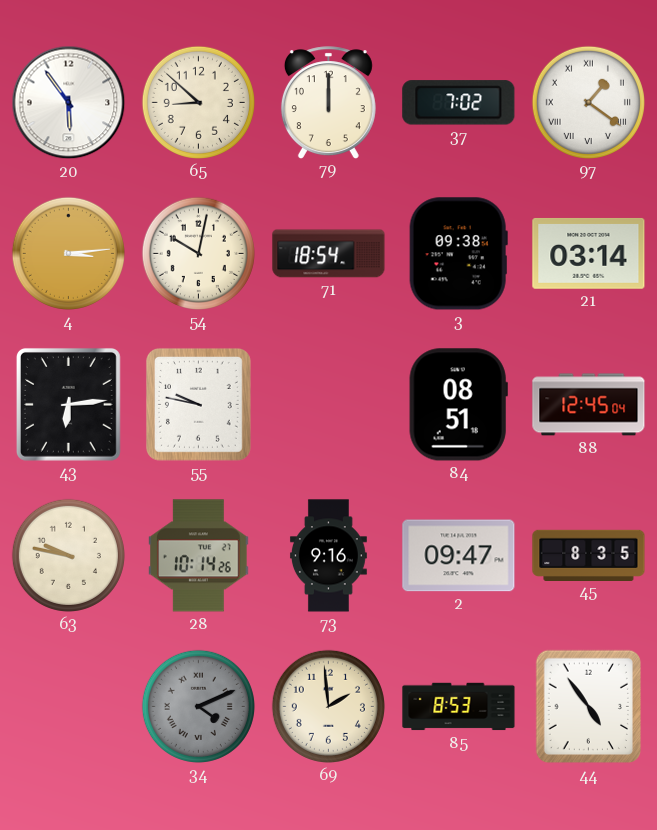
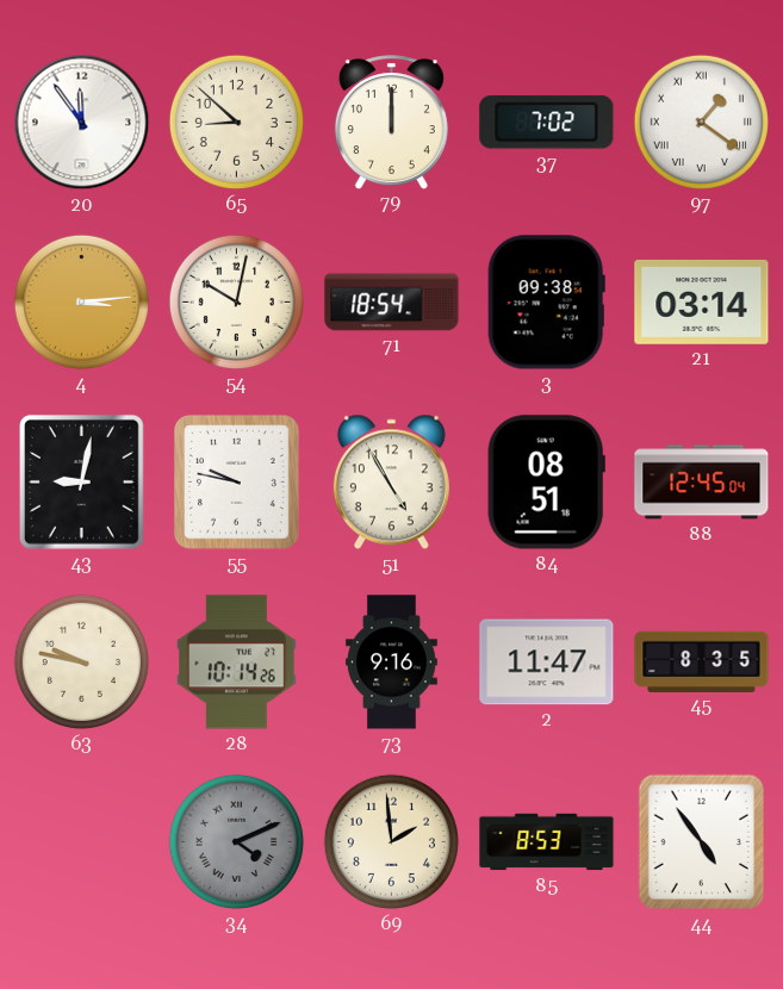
20: 5:54 -> 11:54 (82, 123)
43: 6:14 -> 9:02 (81, 481)
51: none -> 4:55 (391, 483)
2: 09:47 -> 11:47 (547, 663)
